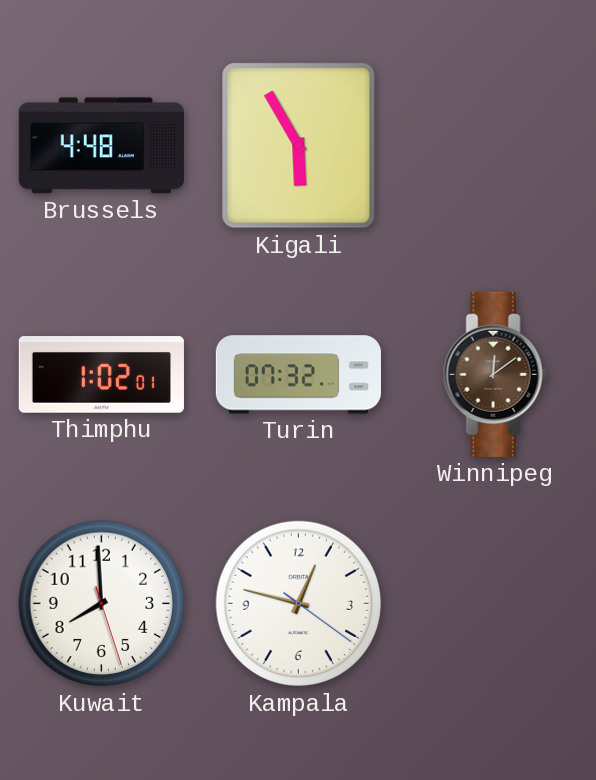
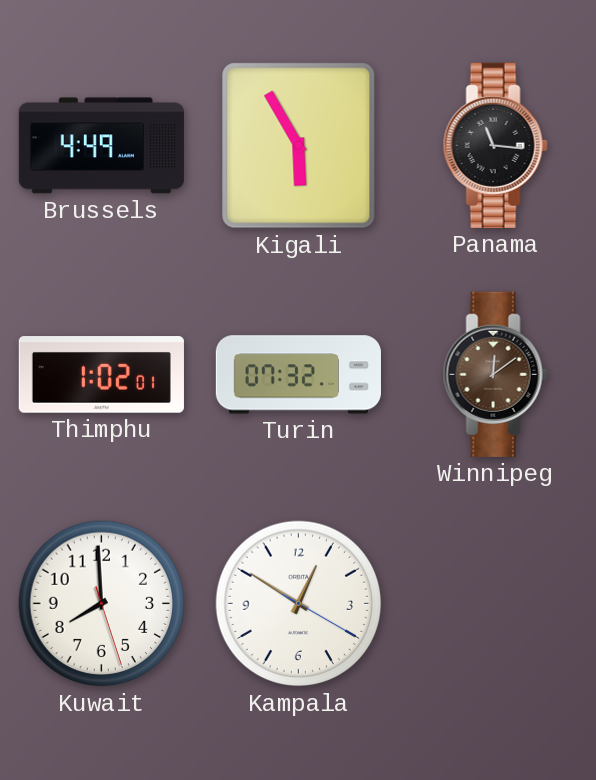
Brussels: 4:48 -> 4:49 (101, 146)
Panama: none -> 11:16 (495, 145)
Kampala: 12:47 -> 12:50 (299, 604)
